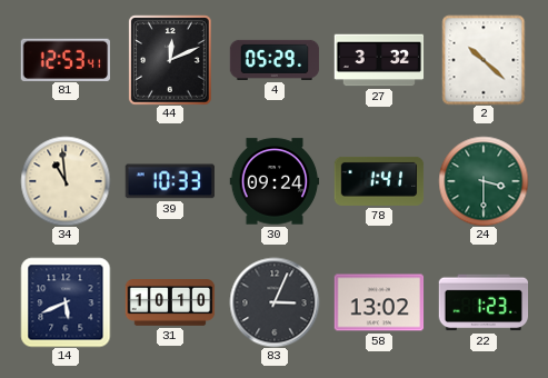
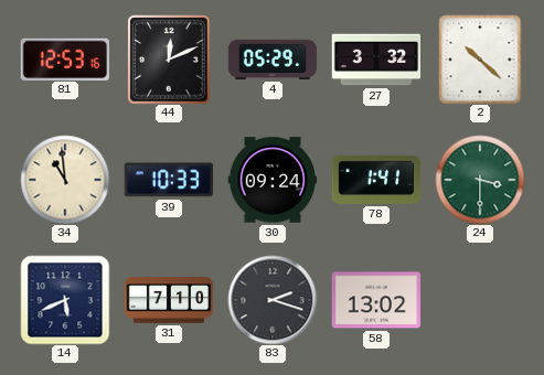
81: 12:53:41 -> 12:53:16 (64, 58)
31: 10:10 -> 7:10 (169, 301)
83: 3:04 -> 2:18 (273, 300)
22: 1:23 -> none (484, 302)
